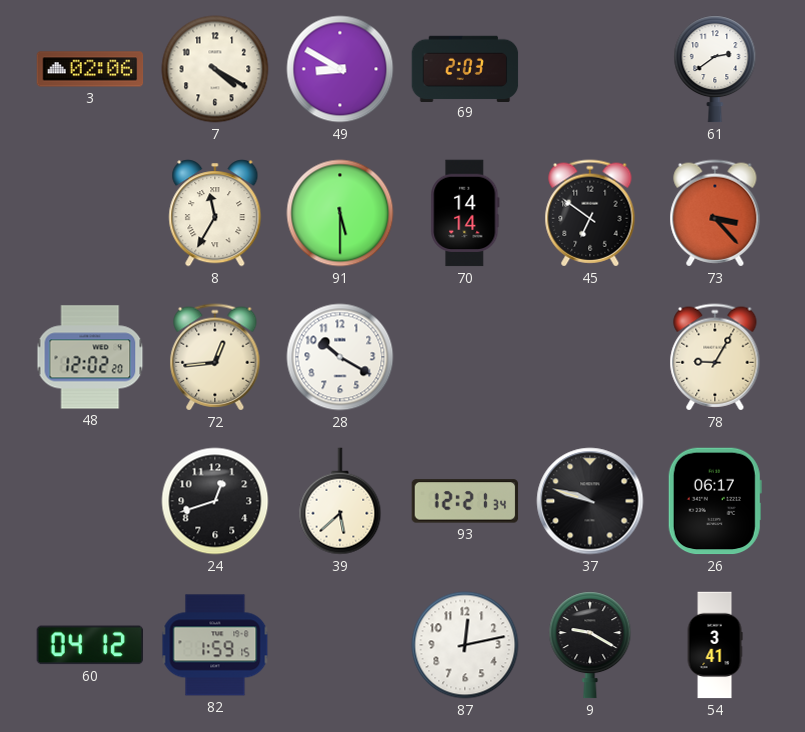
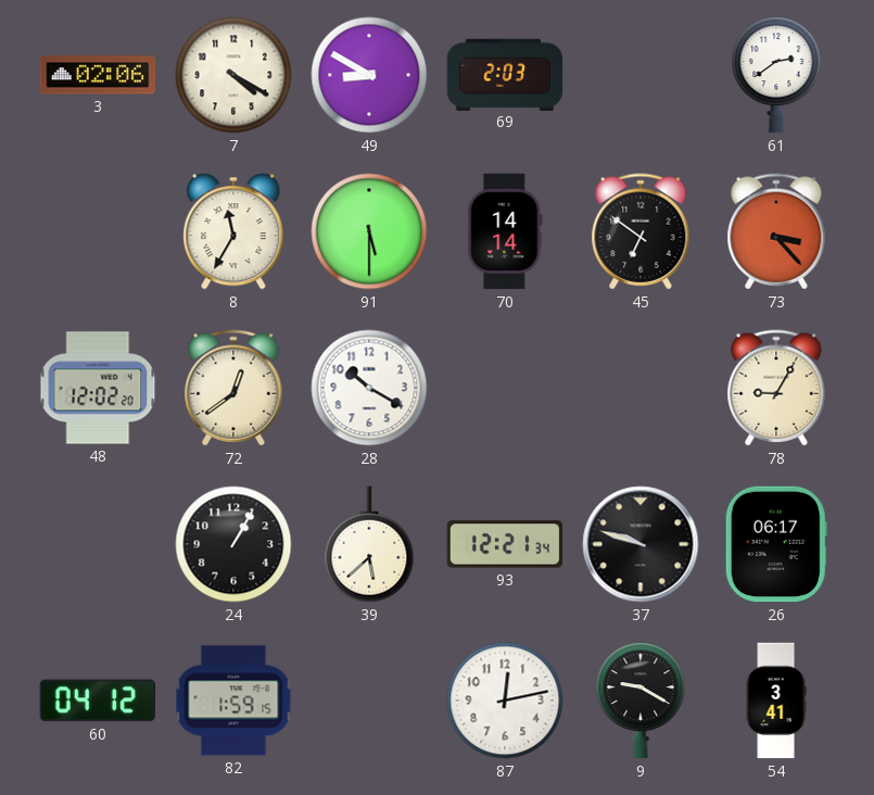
72: 12:44 -> 12:39 (233, 388)
24: 12:42 -> 1:05 (233, 544)
